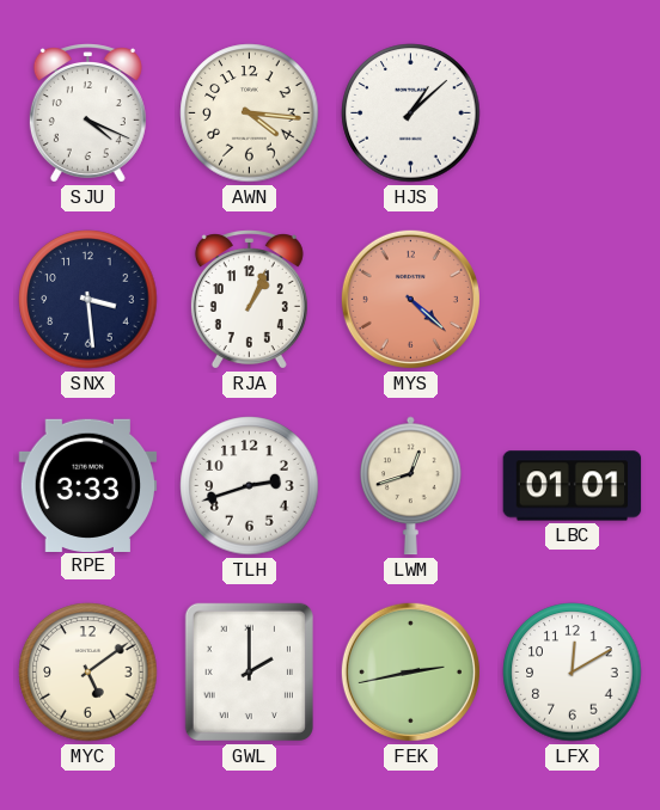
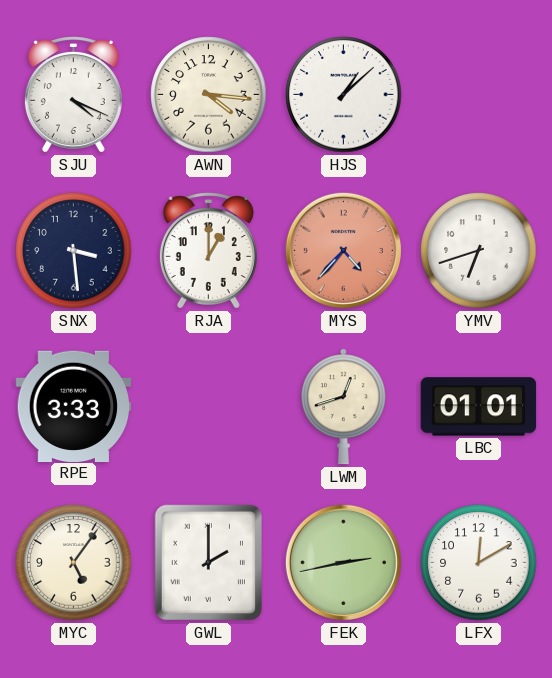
RJA: 1:04 -> 1:00 (208, 251)
MYS: 4:22 -> 4:37 (343, 250)
YMV: none -> 6:42 (479, 251)
TLH: 2:42 -> none (250, 486)
MYC: 5:09 -> 5:06 (74, 563)
